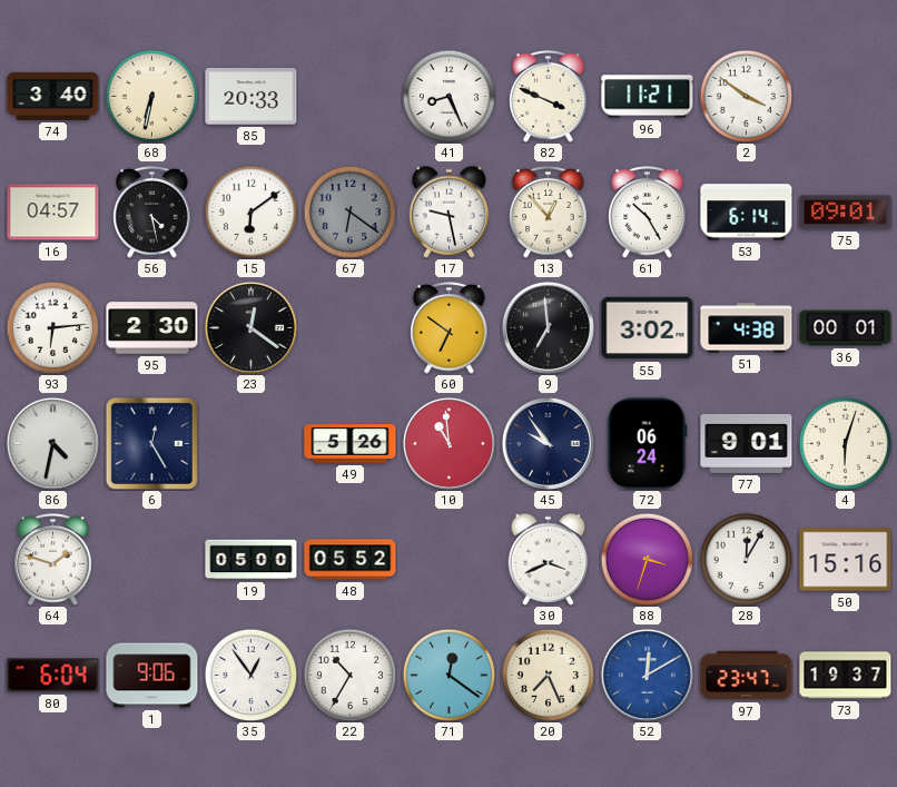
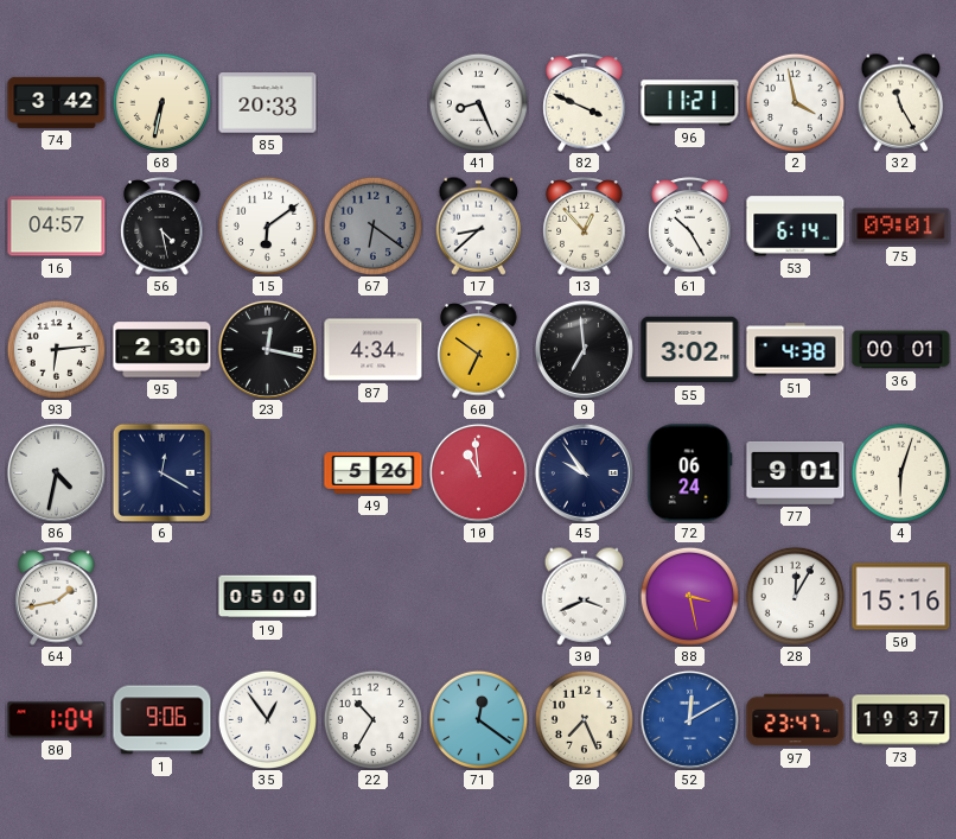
74: 3:40 -> 3:42 (57, 102)
2: 3:51 -> 3:58 (795, 102)
32: none -> 11:25 (901, 102)
17: 9:28 -> 8:38 (479, 225)
23: 12:21 -> 12:17 (267, 349)
87: none -> 4:34 (374, 350)
6: 12:25 -> 12:20 (161, 472)
64: 1:48 -> 1:43 (57, 597)
48: 05:52 -> none (351, 560)
88: 3:33 -> 3:28 (689, 596)
80: 6:04 -> 1:04 (57, 720)
